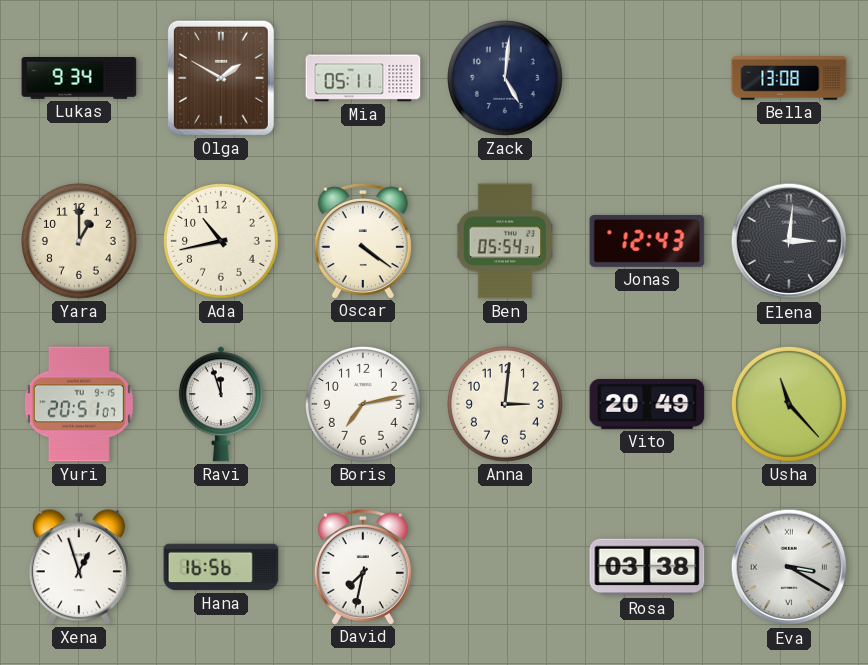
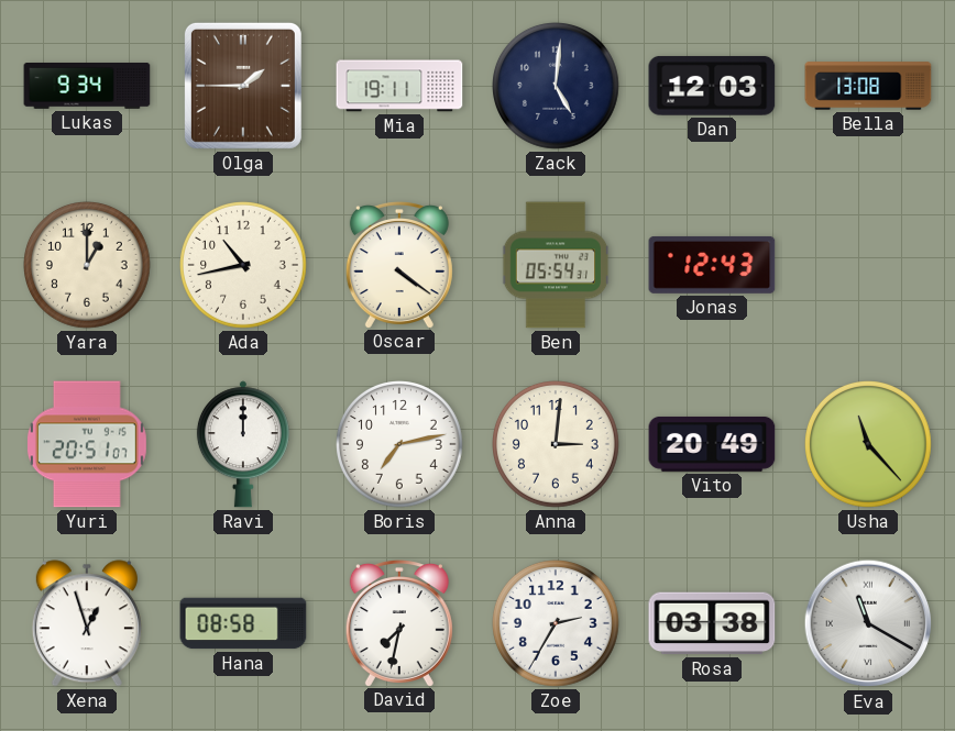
Olga: 1:50 -> 1:45 (243, 86)
Mia: 05:11 -> 19:11 (399, 86)
Dan: none -> 12:03 (712, 86)
Elena: 3:01 -> none (789, 241)
Ravi: 11:57 -> 12:00 (243, 444)
Hana: 16:56 -> 08:58 (243, 623)
Zoe: none -> 2:35 (557, 624)
Eva: 3:20 -> 11:20 (868, 623)
